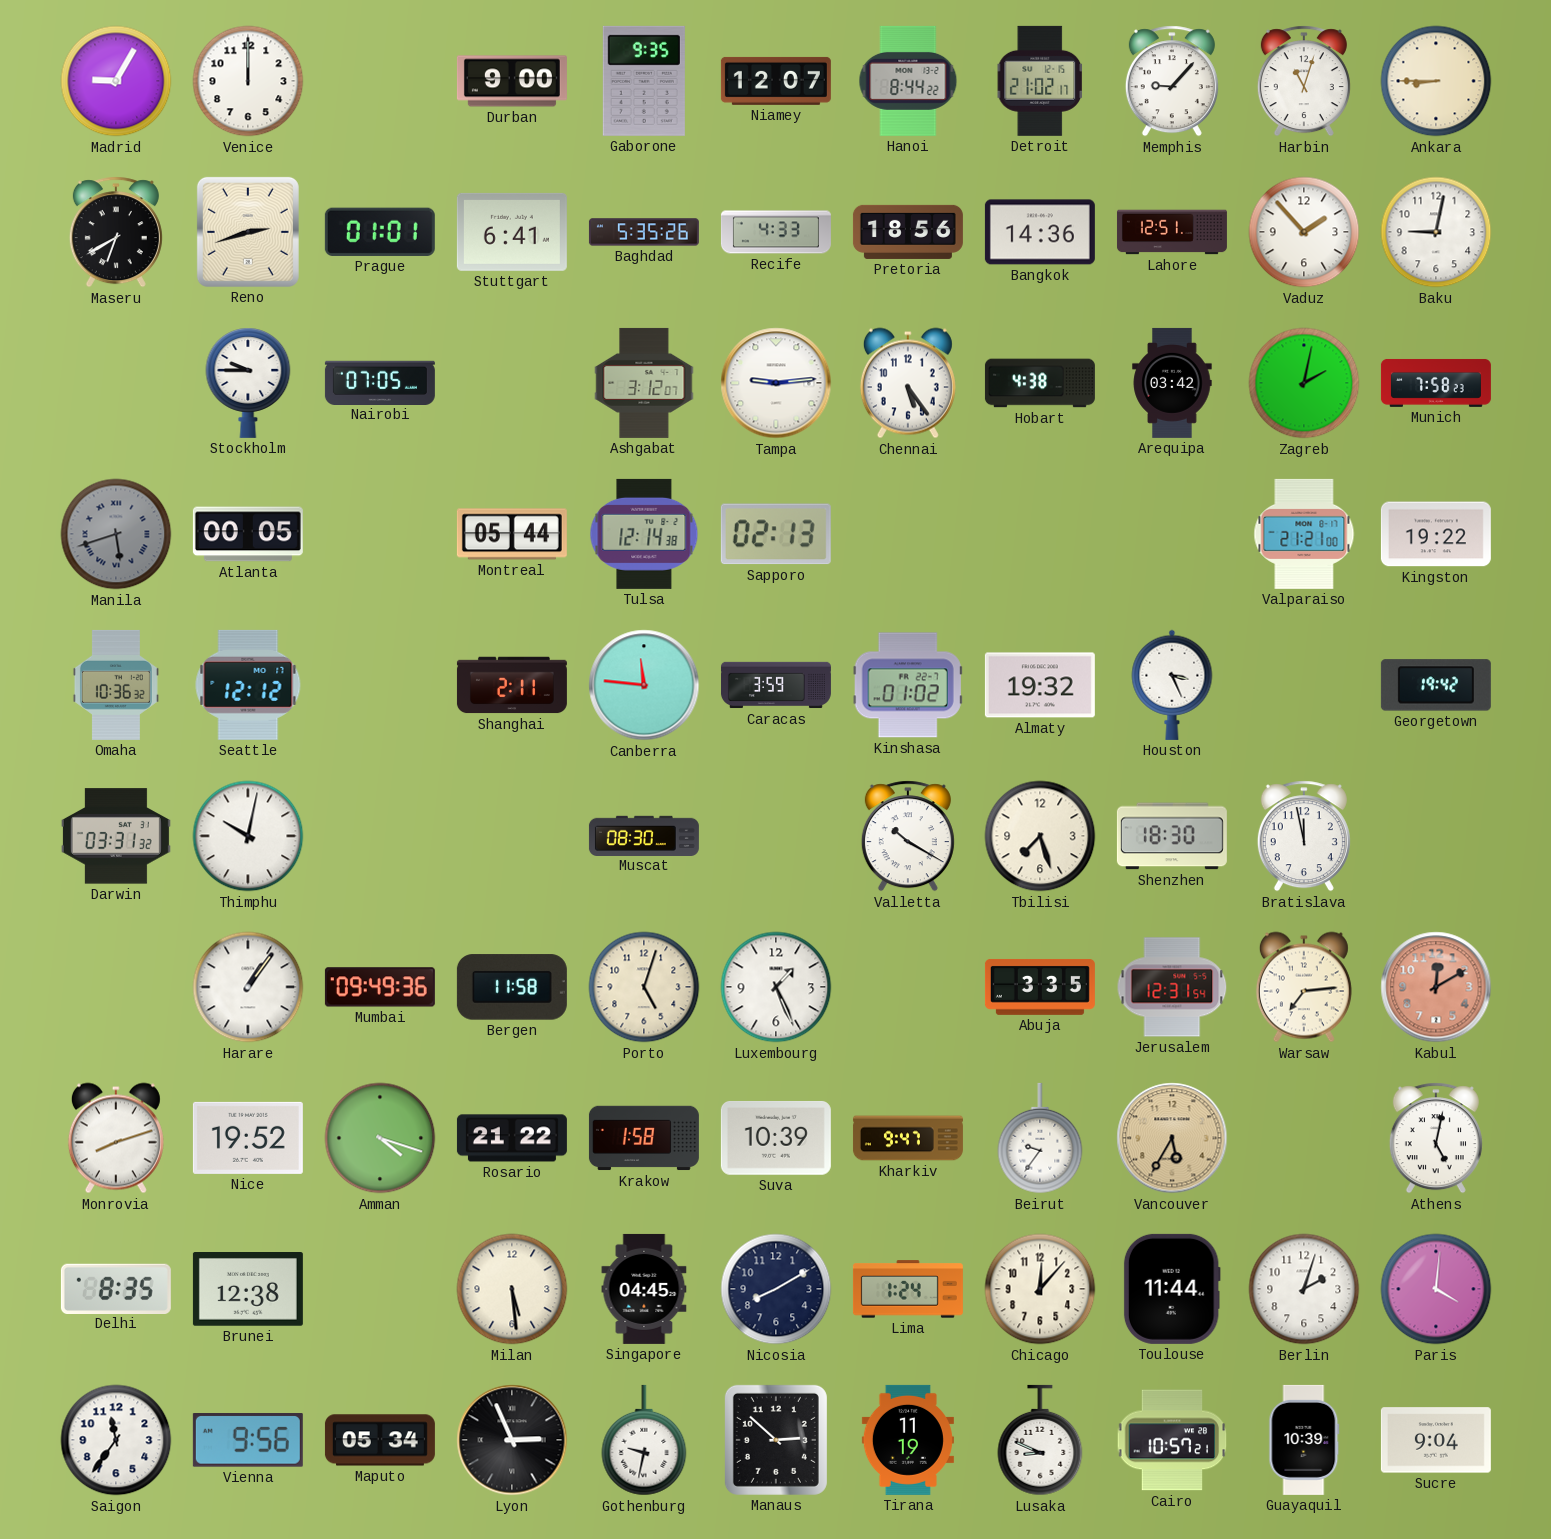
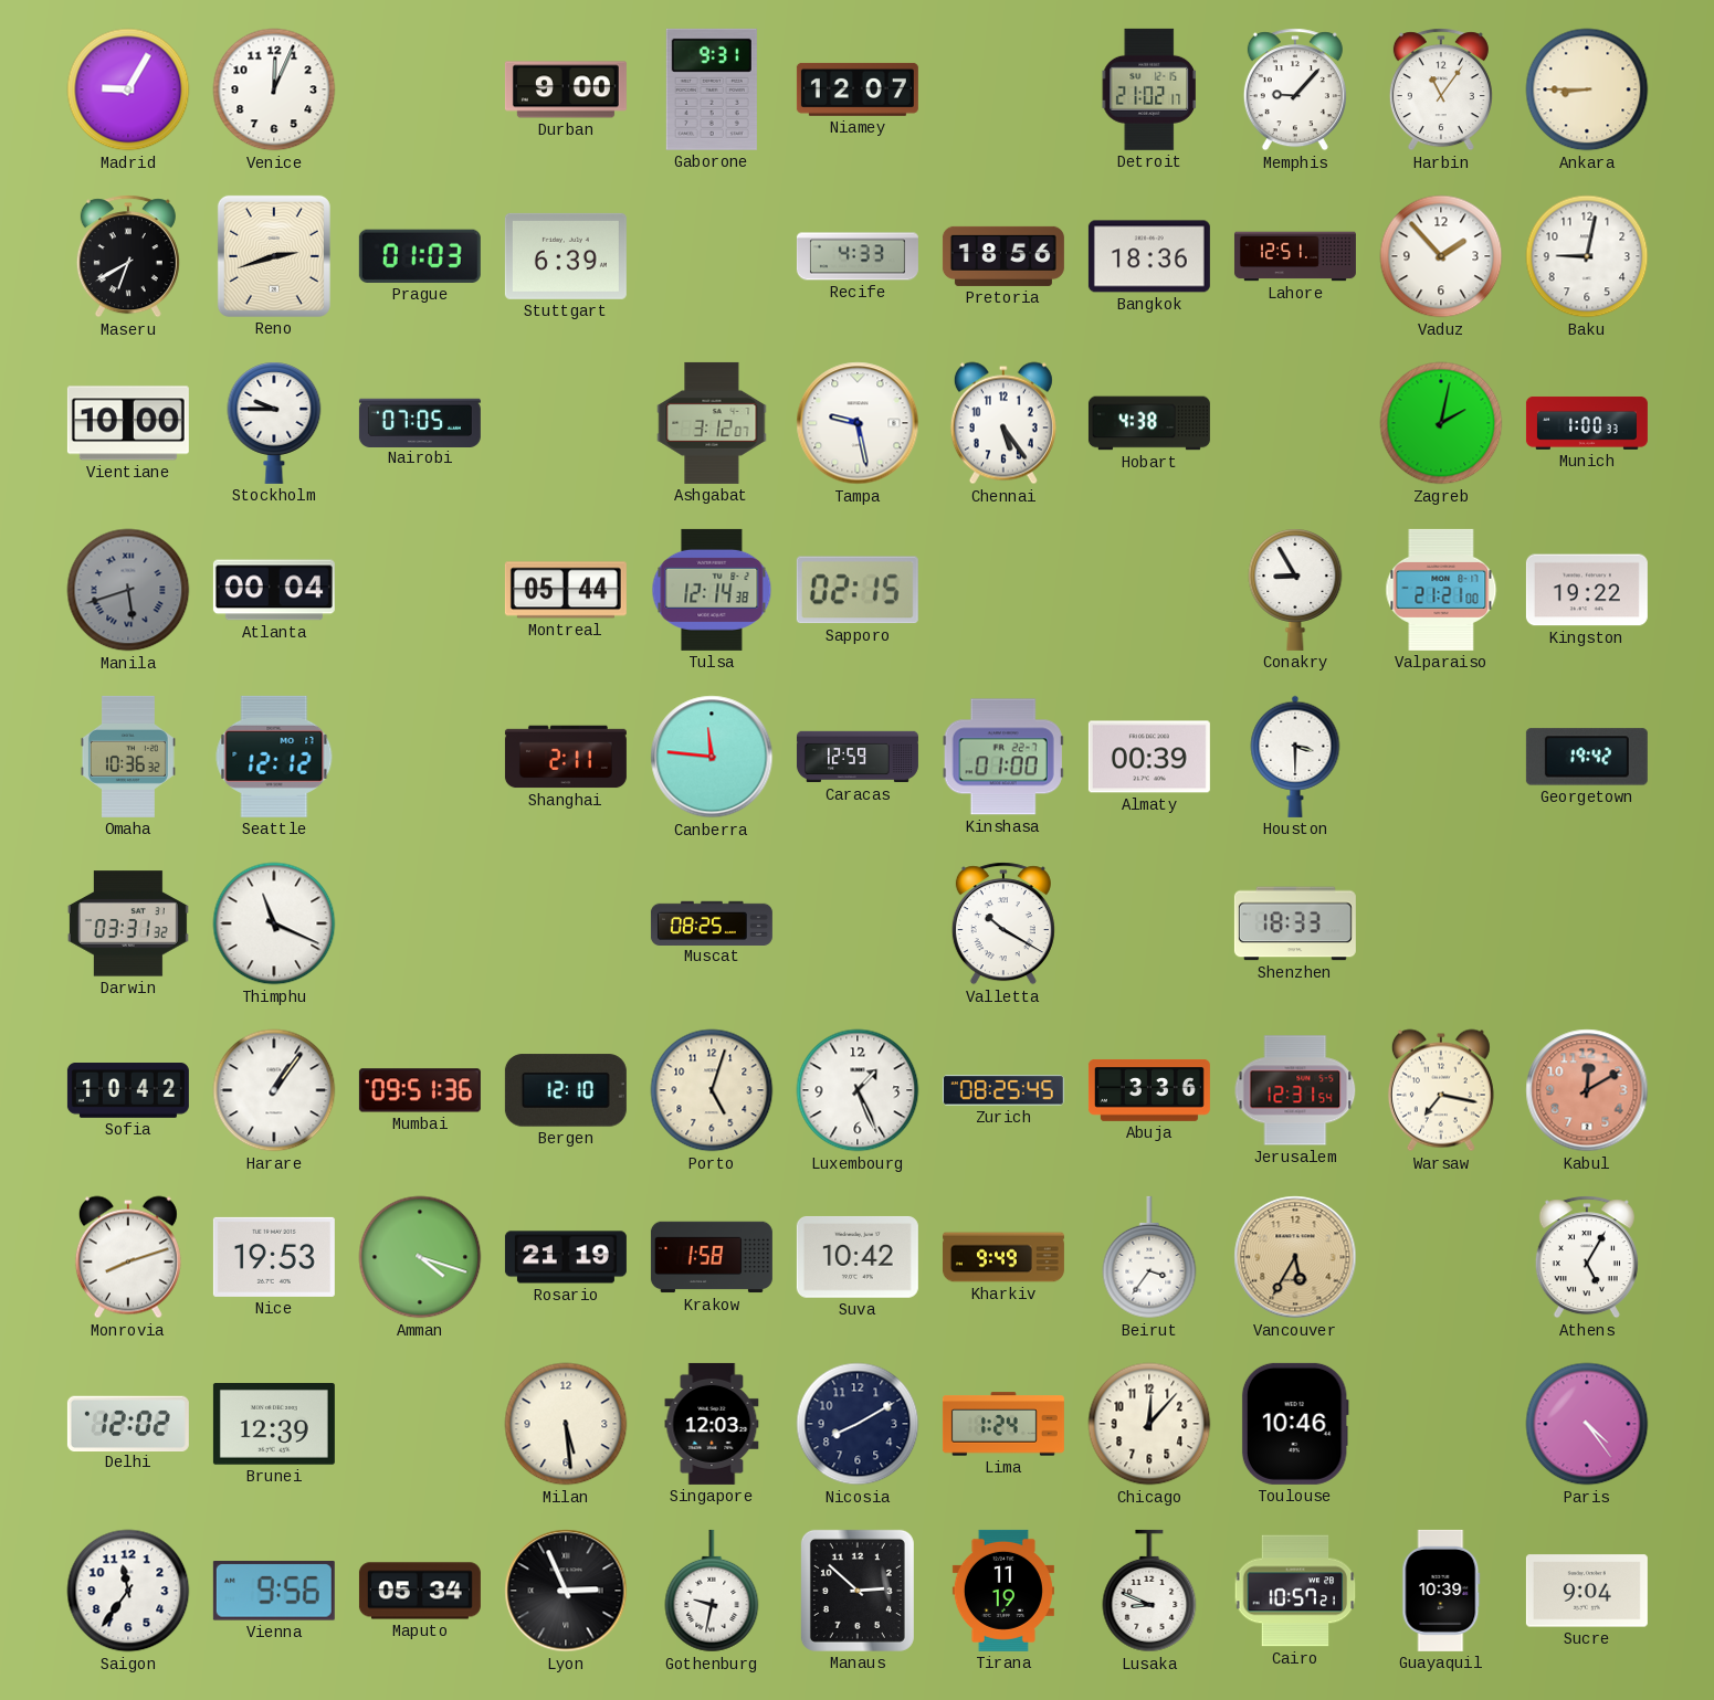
Venice: 12:00 -> 12:04 (274, 89)
Gaborone: 9:35 -> 9:31 (712, 89)
Hanoi: 8:44 -> none (908, 81)
Harbin: 11:03 -> 11:06 (1441, 89)
Prague: 01:01 -> 01:03 (420, 256)
Stuttgart: 6:41 -> 6:39 (566, 256)
Baghdad: 5:35 -> none (644, 232)
Bangkok: 14:36 -> 18:36 (1149, 256)
Vientiane: none -> 10:00 (128, 423)
Tampa: 9:14 -> 9:28 (858, 423)
Arequipa: 03:42 -> none (1172, 383)
Munich: 7:58 -> 1:00 (1587, 423)
Atlanta: 00:05 -> 00:04 (274, 590)
Sapporo: 02:13 -> 02:15 (858, 590)
Conakry: none -> 8:55 (1295, 590)
Caracas: 3:59 -> 12:59 (858, 757)
Kinshasa: 01:02 -> 01:00 (1003, 757)
Almaty: 19:32 -> 00:39 (1149, 757)
Houston: 3:26 -> 3:30 (1295, 757)
Thimphu: 10:02 -> 11:19 (274, 923)
Muscat: 08:30 -> 08:25 (712, 922)
Tbilisi: 7:27 -> none (1040, 836)
Shenzhen: 18:30 -> 18:33 (1295, 923)
Bratislava: 11:58 -> none (1304, 836)
Sofia: none -> 10:42 (128, 1091)
Mumbai: 09:49 -> 09:51 (420, 1090)
Bergen: 11:58 -> 12:10 (566, 1090)
Zurich: none -> 08:25 (1003, 1090)
Abuja: 3:35 -> 3:36 (1149, 1090)
Warsaw: 7:14 -> 7:17 (1441, 1090)
Nice: 19:52 -> 19:53 (274, 1257)
Rosario: 21:22 -> 21:19 (566, 1257)
Suva: 10:39 -> 10:42 (858, 1257)
Kharkiv: 9:47 -> 9:49 (1003, 1257)
Beirut: 9:36 -> 3:36 (1149, 1257)
Athens: 5:02 -> 5:05 (1587, 1257)
Delhi: 8:35 -> 12:02 (128, 1423)
Brunei: 12:38 -> 12:39 (274, 1425)
Singapore: 04:45 -> 12:03 (712, 1424)
Toulouse: 11:44 -> 10:46 (1295, 1424)
Berlin: 2:03 -> none (1304, 1289)
Paris: 4:01 -> 4:24 (1587, 1424)
